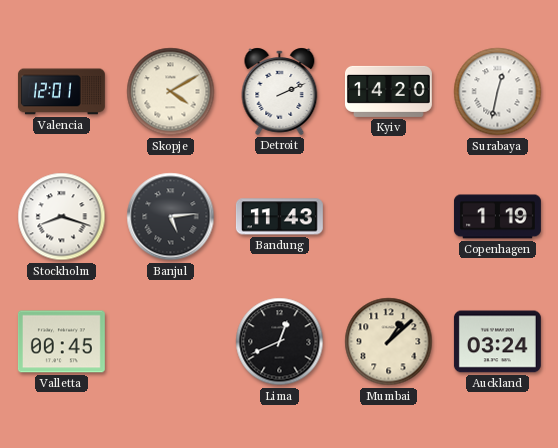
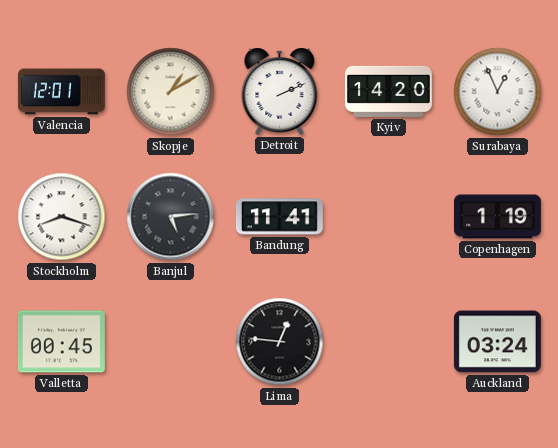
Skopje: 4:10 -> 1:10 (171, 92)
Surabaya: 12:32 -> 12:56 (498, 92)
Bandung: 11:43 -> 11:41 (279, 217)
Lima: 12:41 -> 12:46 (280, 342)
Mumbai: 1:08 -> none (389, 342)
